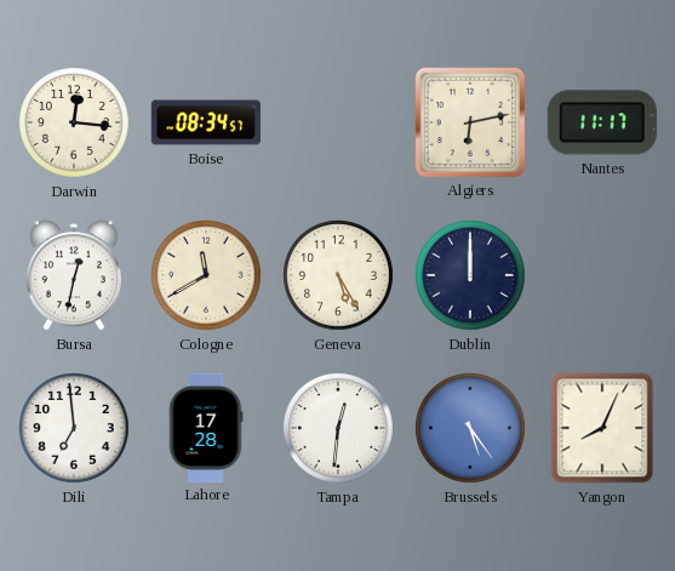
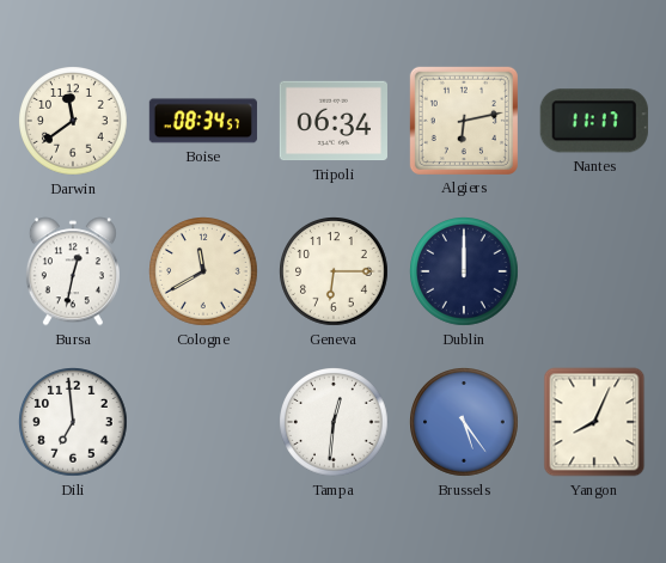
Darwin: 12:16 -> 11:39 (74, 122)
Tripoli: none -> 06:34 (334, 121)
Geneva: 5:25 -> 6:15 (335, 273)
Lahore: 17:28 -> none (206, 427)
